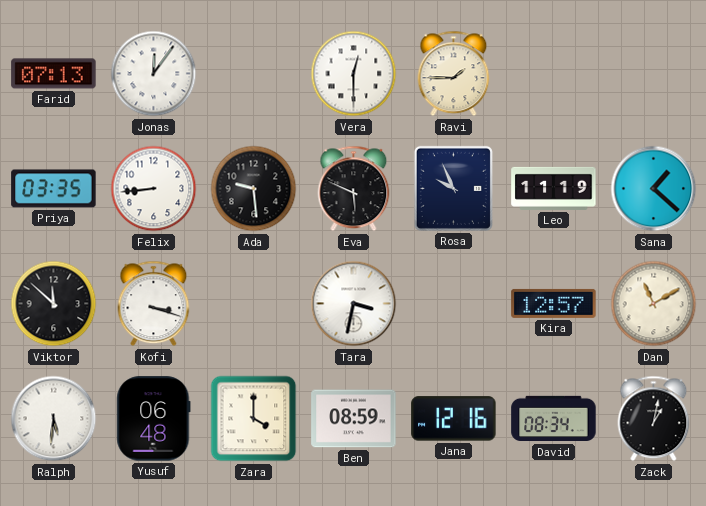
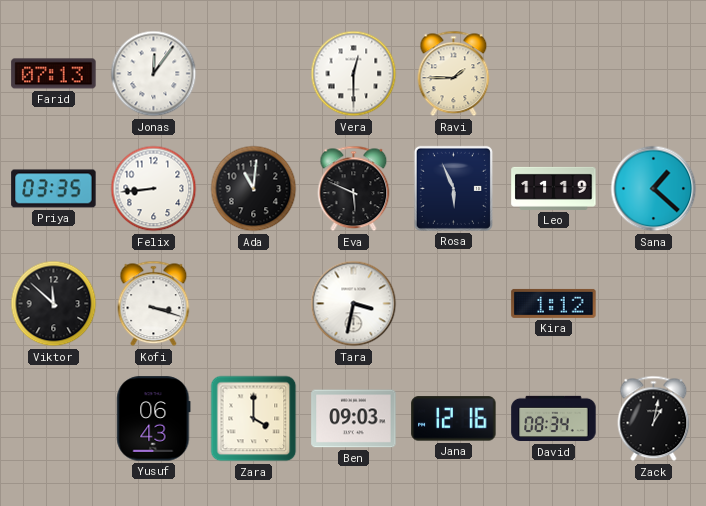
Ada: 9:29 -> 11:01 (254, 189)
Rosa: 9:56 -> 5:56 (453, 188)
Kira: 12:57 -> 1:12 (554, 303)
Dan: 11:10 -> none (654, 304)
Ralph: 5:31 -> none (54, 419)
Yusuf: 06:48 -> 06:43 (154, 419)
Ben: 08:59 -> 09:03 (354, 419)
